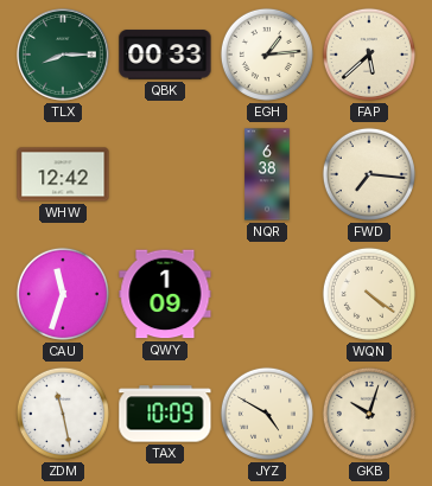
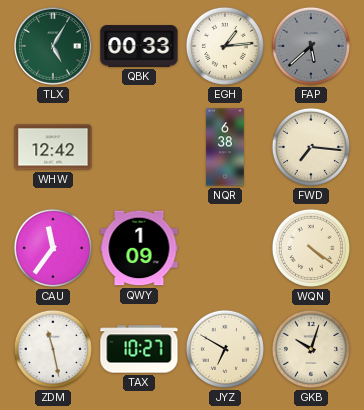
TLX: 8:15 -> 5:05 (54, 47)
FAP dial: cream -> grey (311, 46)
CAU: 11:33 -> 11:36 (53, 248)
TAX: 10:09 -> 10:27 (139, 349)
JYZ: 4:50 -> 6:50 (225, 349)
